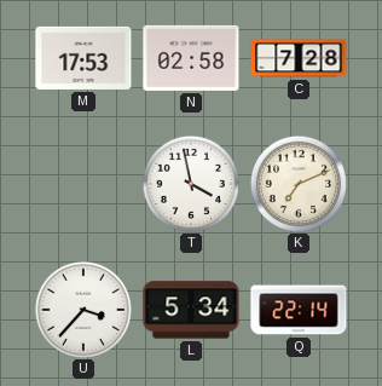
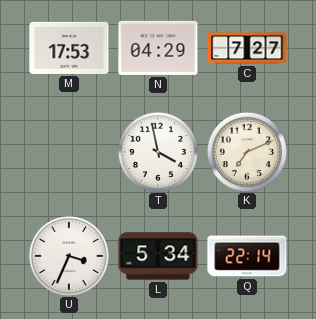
N: 02:58 -> 04:29 (158, 48)
C: 7:28 -> 7:27 (247, 48)
U: 3:37 -> 3:34 (69, 256)
